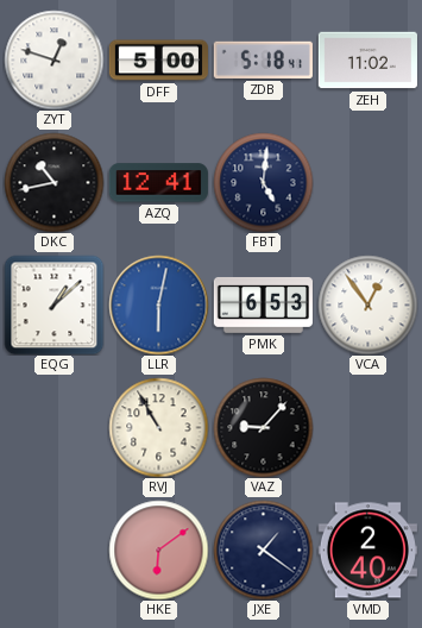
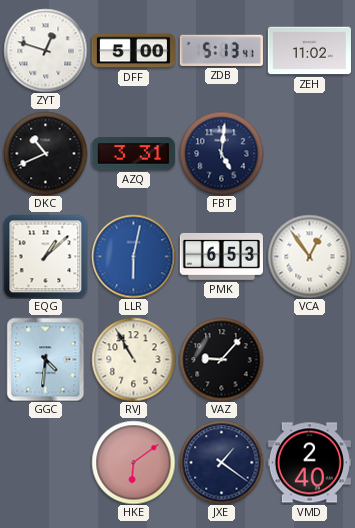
ZDB: 5:18 -> 5:13 (221, 50)
DKC: 10:43 -> 10:41 (45, 153)
AZQ: 12:41 -> 3:31 (133, 154)
GGC: none -> 4:31 (46, 359)
